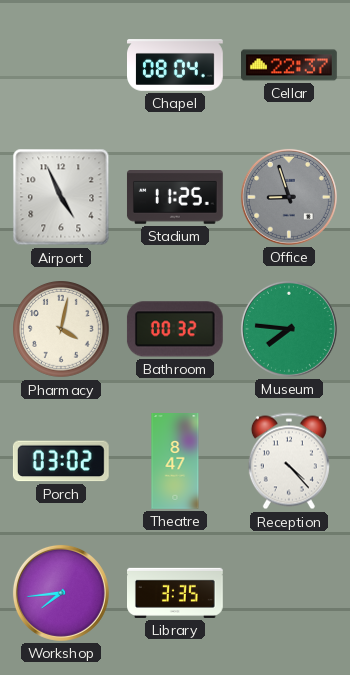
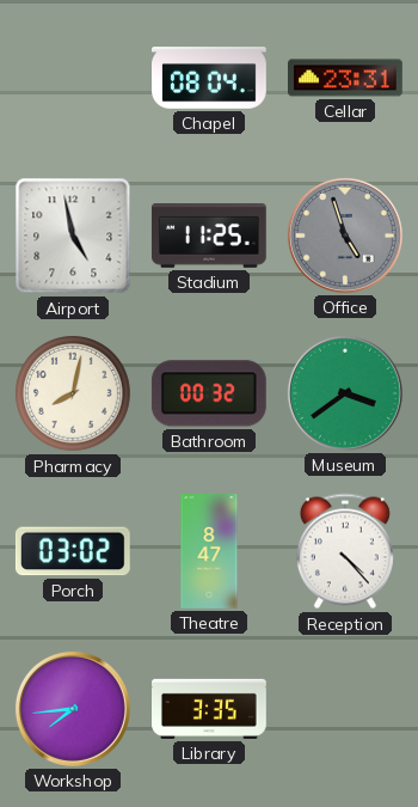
Cellar: 22:37 -> 23:31 (346, 78)
Airport: 4:56 -> 4:58 (73, 236)
Office: 8:57 -> 4:57 (345, 236)
Pharmacy: 4:02 -> 8:02 (74, 395)
Museum: 7:46 -> 3:39 (345, 393)
